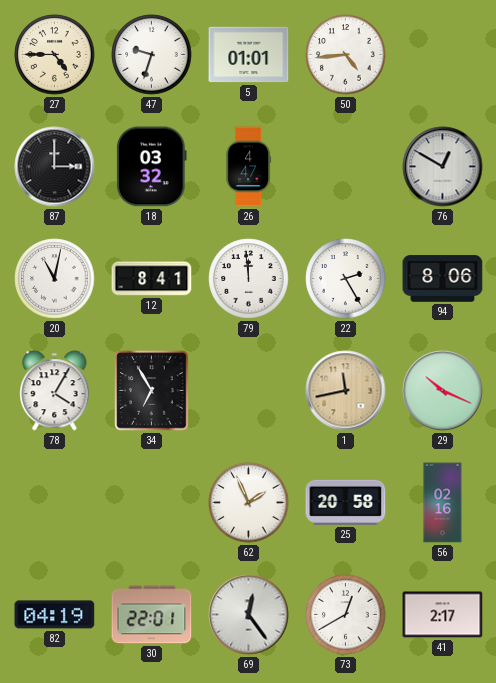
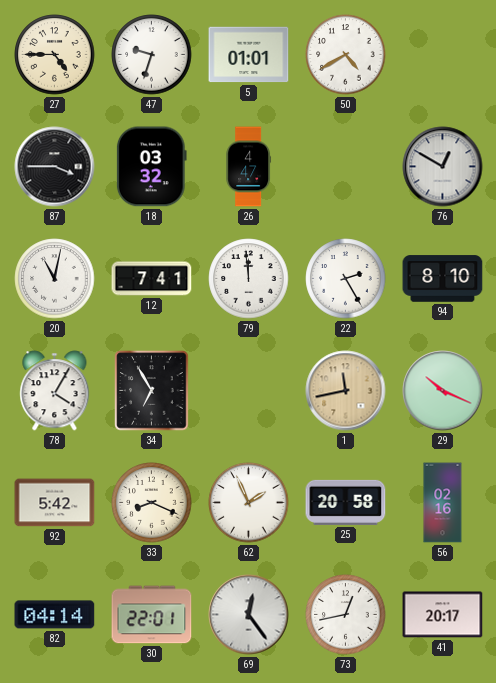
50: 4:44 -> 4:40 (346, 55)
87: 3:00 -> 3:45 (55, 167)
12: 8:41 -> 7:41 (152, 279)
94: 8:06 -> 8:10 (443, 279)
92: none -> 5:42 (55, 503)
33: none -> 8:19 (152, 503)
82: 04:19 -> 04:14 (55, 615)
73: 12:40 -> 12:43 (346, 615)
41: 2:17 -> 20:17 (443, 615)
